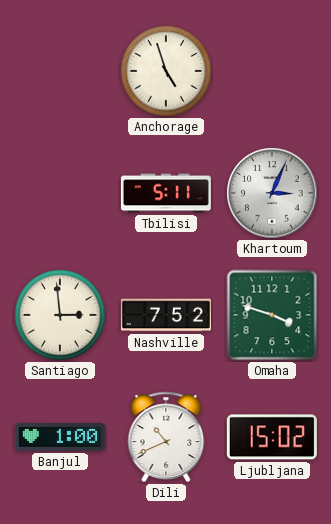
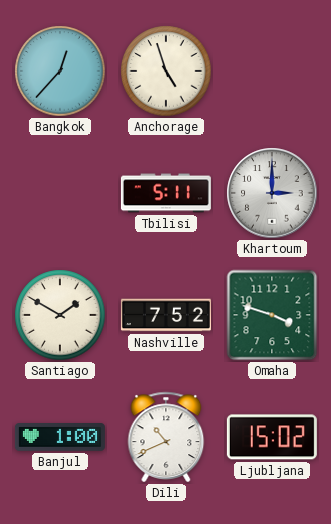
Bangkok: none -> 12:37 (60, 71)
Khartoum: 3:04 -> 3:00 (272, 193)
Santiago: 2:59 -> 1:50 (60, 315)
